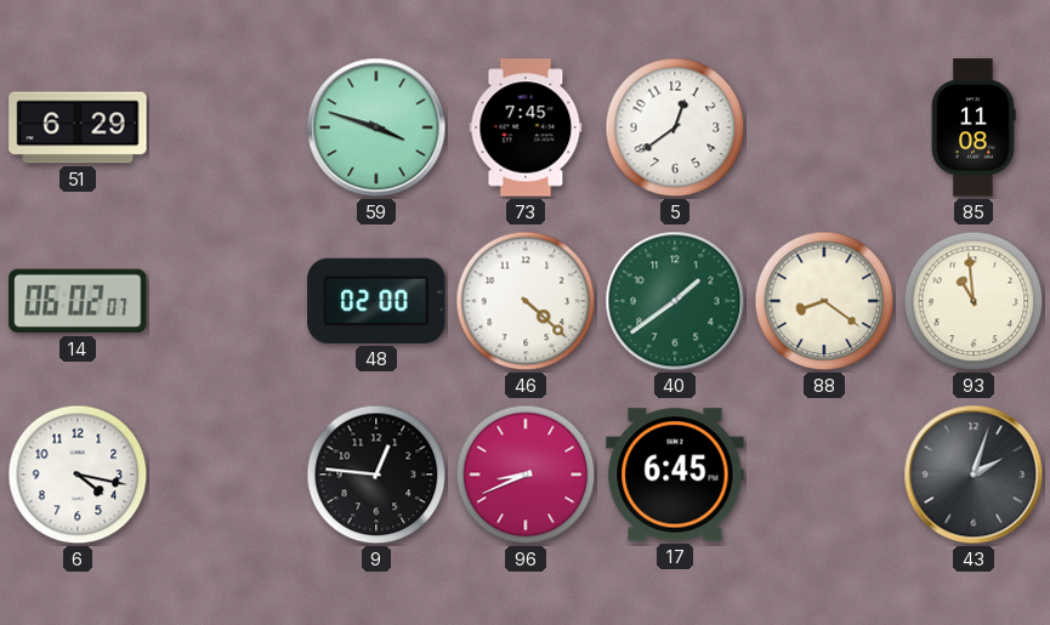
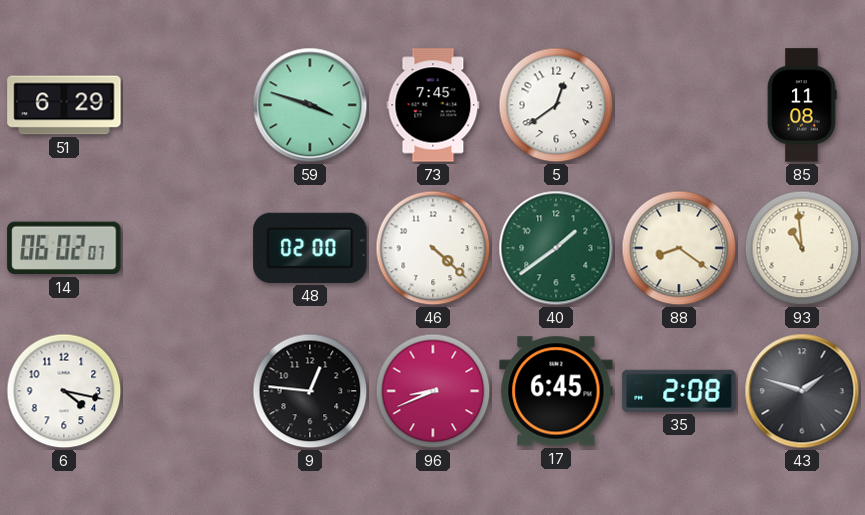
35: none -> 2:08 (679, 391)
43: 2:03 -> 1:48 (802, 391)
